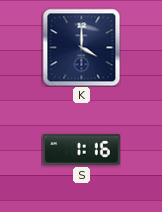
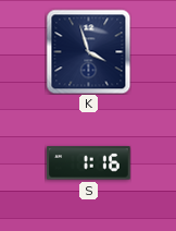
K: 4:00 -> 3:57 (88, 51)
